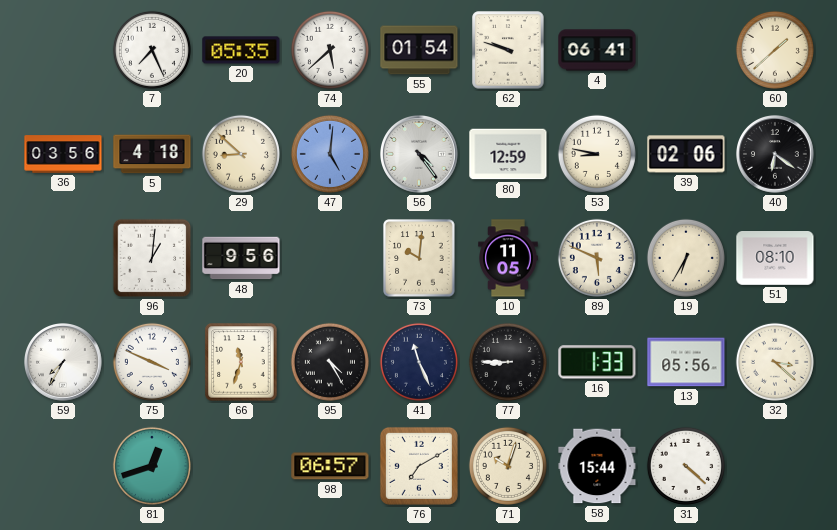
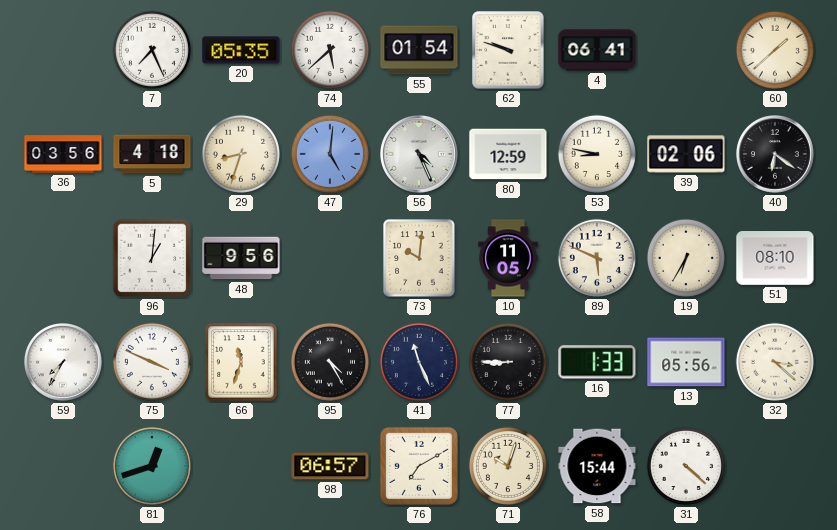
29: 8:52 -> 8:33 (241, 154)
56: 4:24 -> 4:26 (420, 155)
